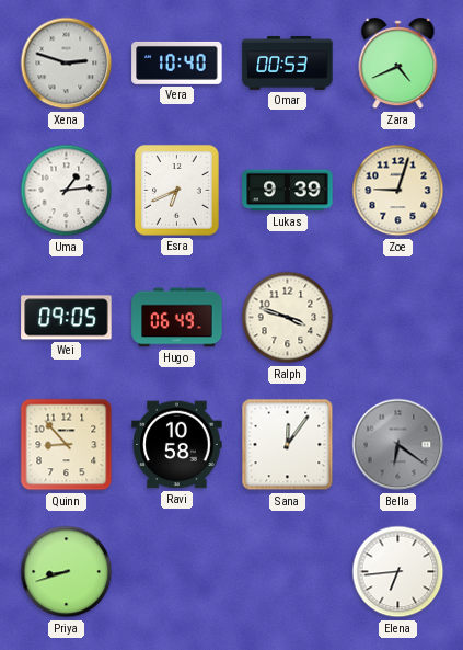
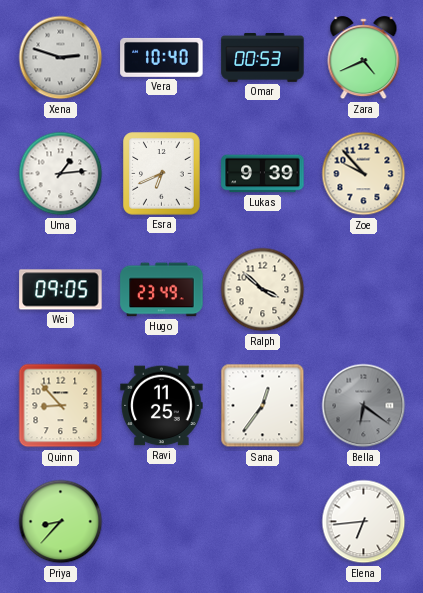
Zoe: 9:03 -> 9:53 (364, 174)
Hugo: 06:49 -> 23:49 (162, 290)
Ralph: 3:48 -> 3:52 (263, 290)
Ravi: 10:58 -> 11:25 (162, 406)
Sana: 12:06 -> 12:36 (263, 406)
Priya: 8:42 -> 8:37 (61, 522)
